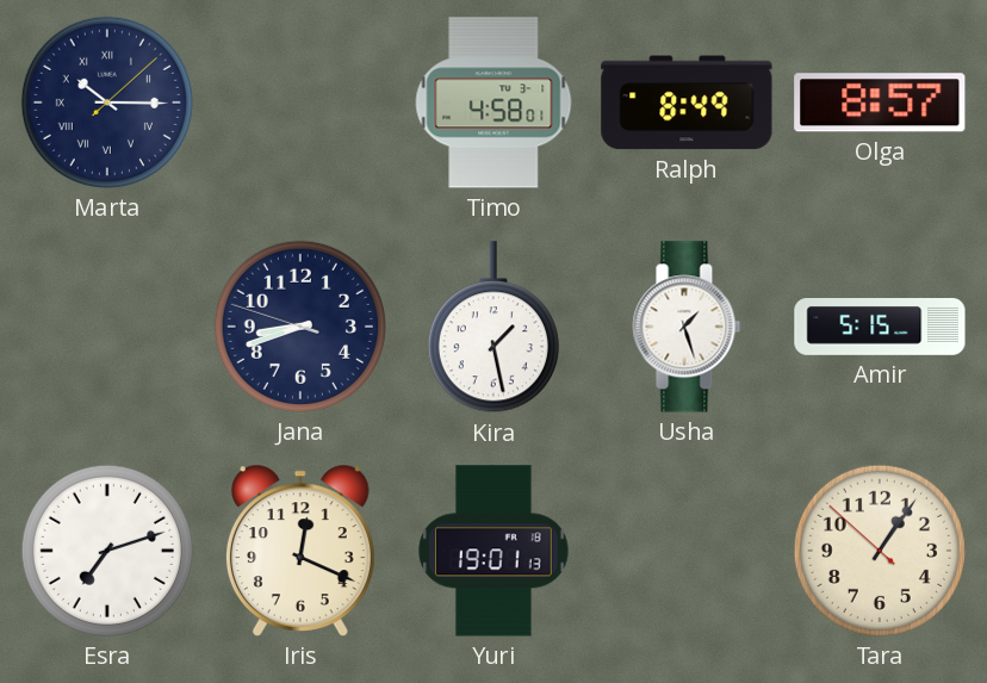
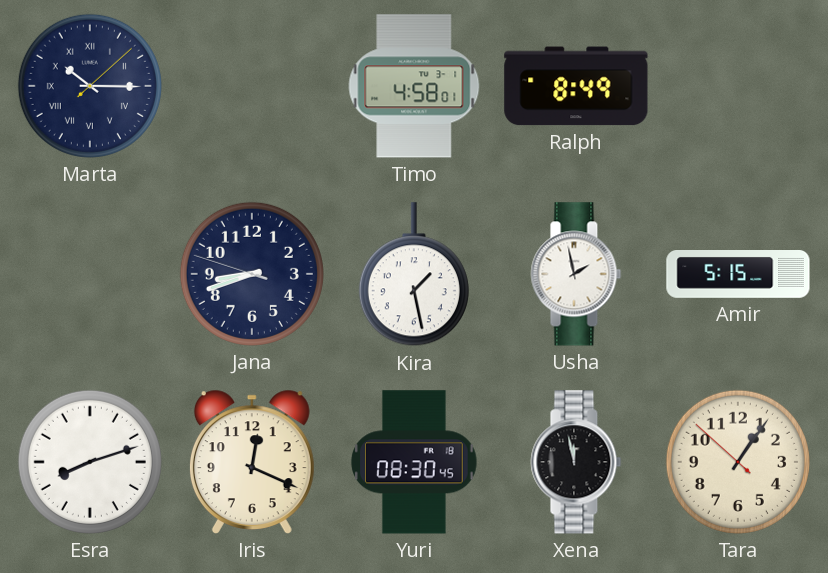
Olga: 8:57 -> none (880, 103)
Usha: 1:27 -> 1:58 (576, 274)
Esra: 7:12 -> 8:12 (90, 462)
Yuri: 19:01 -> 08:30 (414, 462)
Xena: none -> 11:58 (576, 462)
